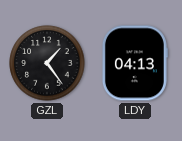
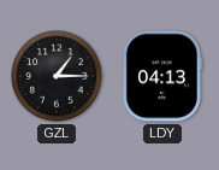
GZL: 1:24 -> 1:15 (57, 76)
